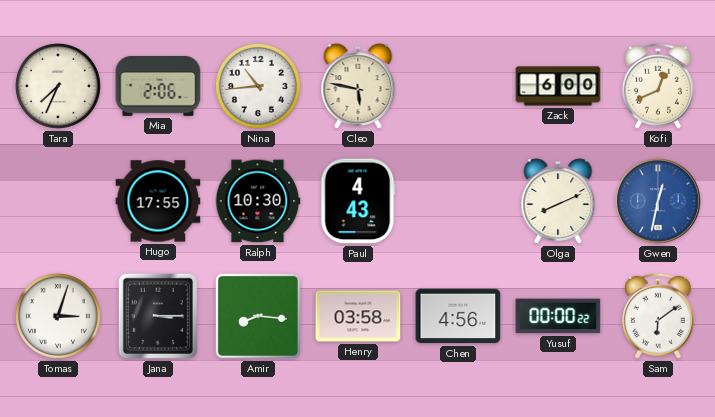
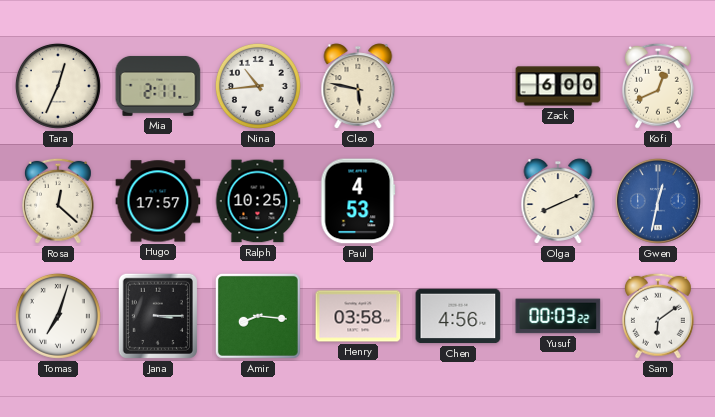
Tara: 7:34 -> 12:34 (58, 86)
Mia: 2:06 -> 2:11 (158, 86)
Rosa: none -> 12:22 (58, 201)
Hugo: 17:55 -> 17:57 (158, 201)
Ralph: 10:30 -> 10:25 (258, 201)
Paul: 4:43 -> 4:53 (358, 201)
Tomas: 3:03 -> 7:03 (58, 316)
Yusuf: 00:00 -> 00:03 (558, 316)
